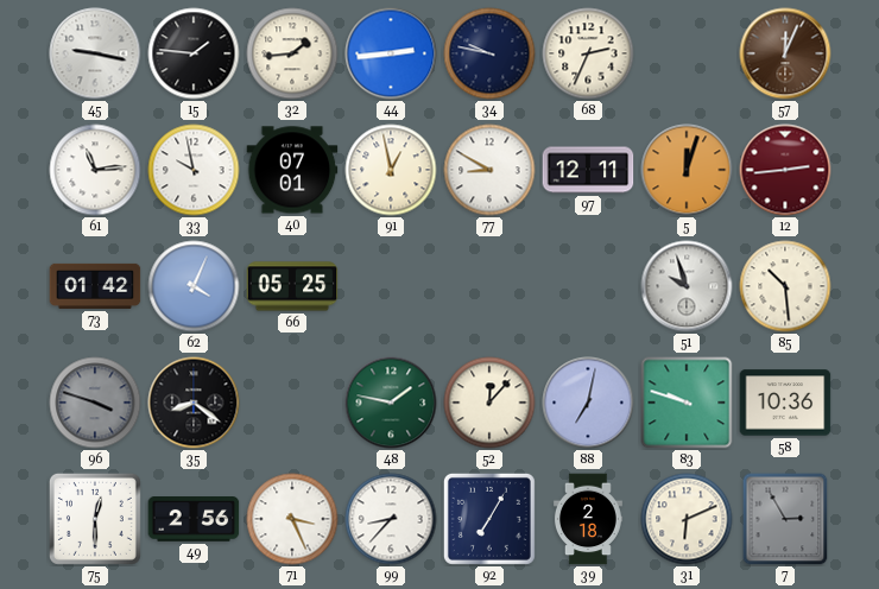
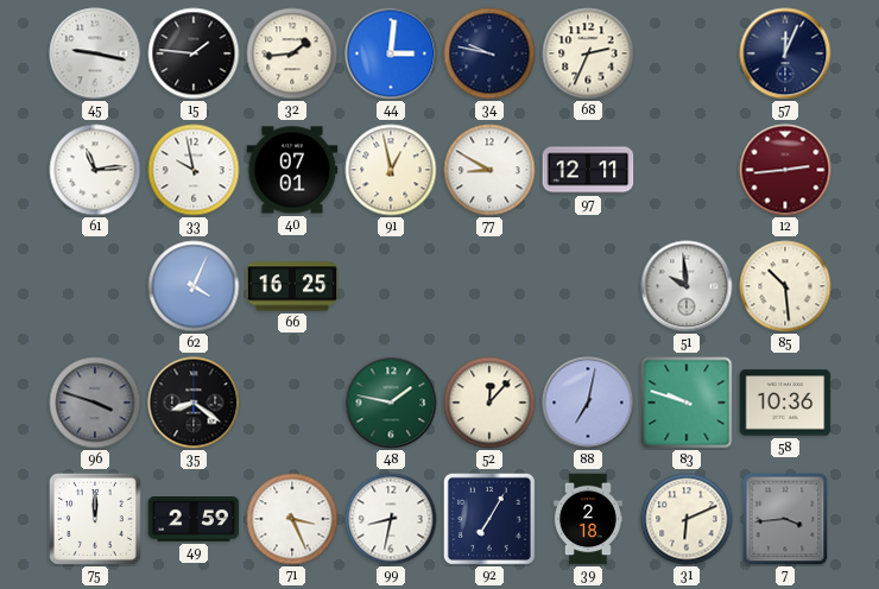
44: 2:44 -> 3:01 (391, 53)
57 dial: brown -> navy (785, 53)
5: 12:03 -> none (687, 170)
73: 01:42 -> none (95, 286)
66: 05:25 -> 16:25 (292, 286)
51: 9:57 -> 9:59 (687, 286)
75: 12:30 -> 12:00 (95, 519)
49: 2:56 -> 2:59 (194, 520)
99: 8:37 -> 8:32 (391, 519)
7: 2:55 -> 3:44 (785, 519)
